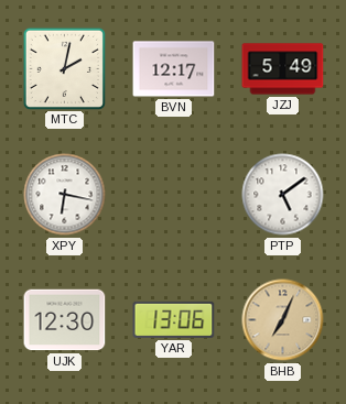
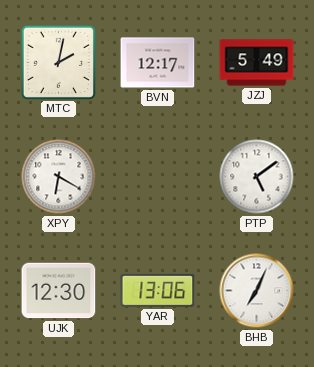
XPY: 6:17 -> 6:20 (59, 177)
BHB dial: champagne -> white (257, 291)
